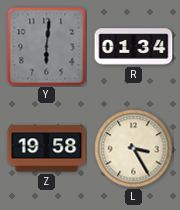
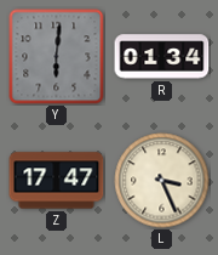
Z: 19:58 -> 17:47 (57, 181)
L: 3:25 -> 3:26 (162, 181)
